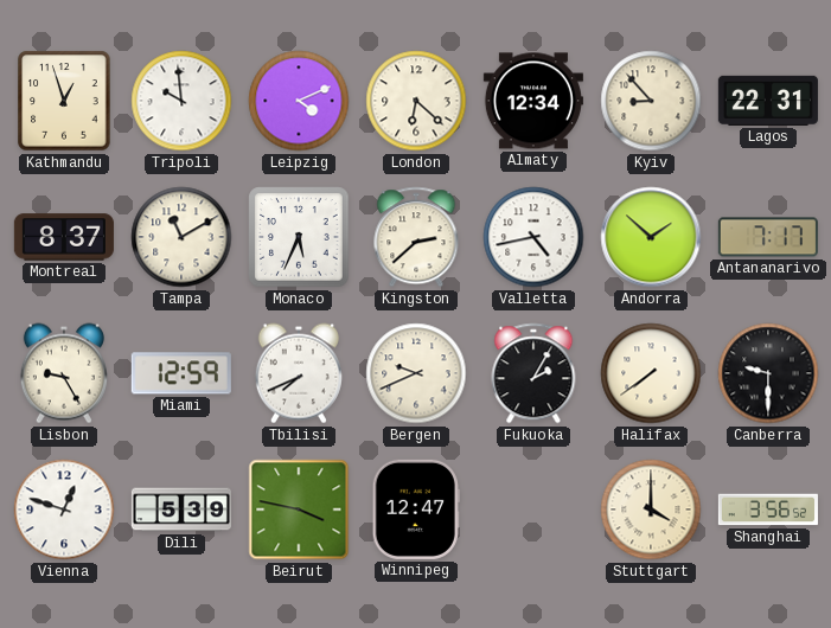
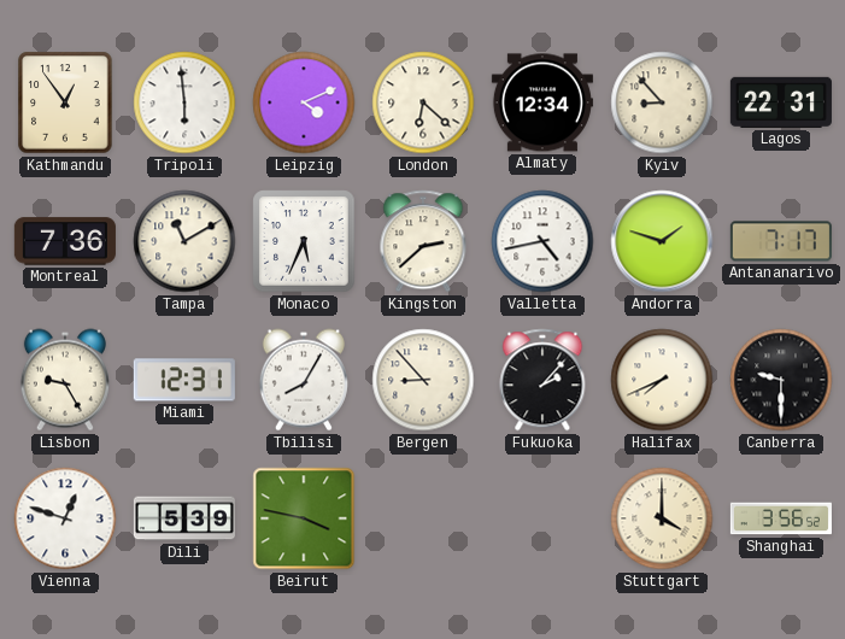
Kathmandu: 12:57 -> 12:54 (65, 102)
Tripoli: 9:59 -> 5:59 (184, 102)
Montreal: 8:37 -> 7:36 (65, 241)
Andorra: 1:52 -> 1:48 (662, 241)
Miami: 12:59 -> 12:31 (184, 380)
Tbilisi: 7:41 -> 8:05 (304, 380)
Bergen: 9:41 -> 8:53 (423, 380)
Fukuoka: 2:05 -> 2:07 (542, 380)
Halifax: 7:39 -> 7:41 (662, 380)
Winnipeg: 12:47 -> none (416, 510)
